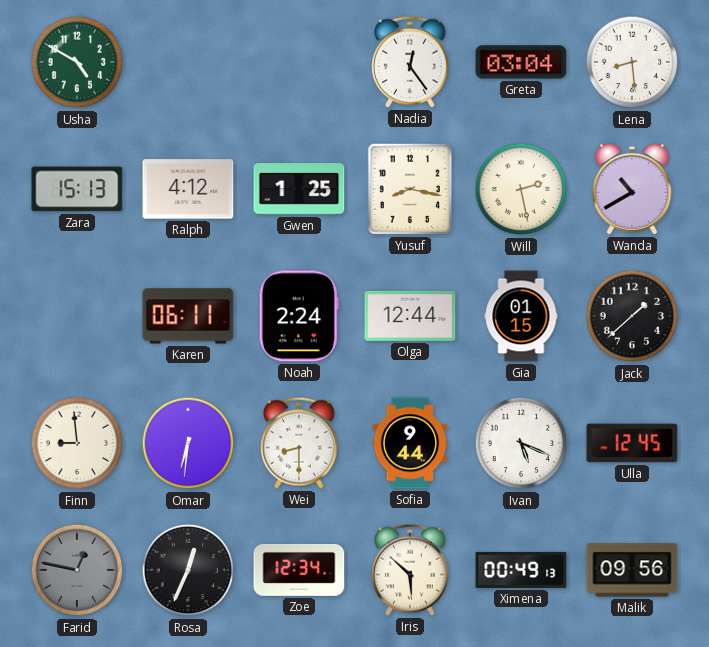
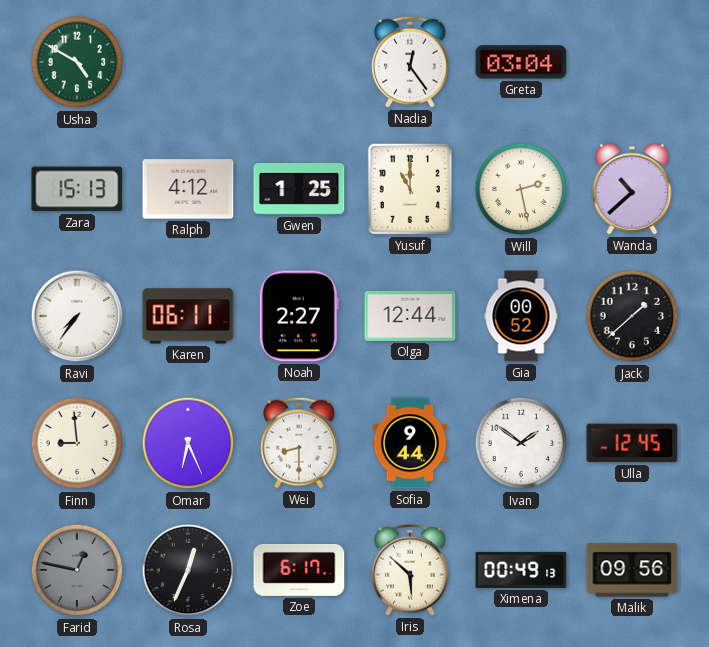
Lena: 8:29 -> none (632, 62)
Yusuf: 8:17 -> 11:00 (410, 189)
Wanda: 10:40 -> 10:38 (632, 189)
Ravi: none -> 7:36 (77, 316)
Noah: 2:24 -> 2:27 (299, 316)
Gia: 01:15 -> 00:52 (521, 316)
Omar: 6:31 -> 6:26 (188, 443)
Ivan: 5:19 -> 1:51 (521, 443)
Zoe: 12:34 -> 6:17 (299, 570)
